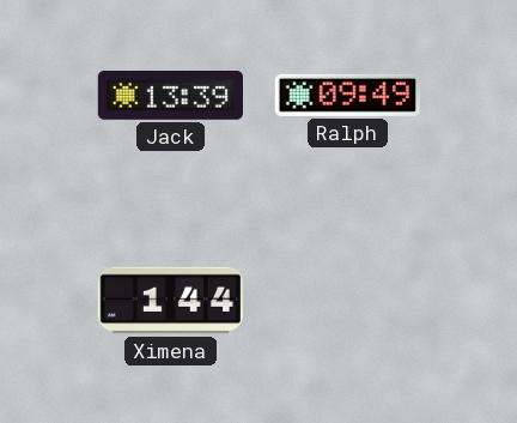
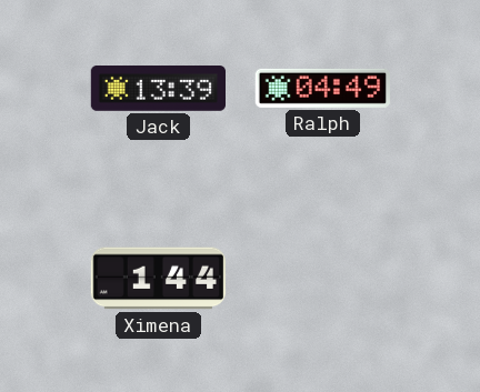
Ralph: 09:49 -> 04:49 (322, 88)
